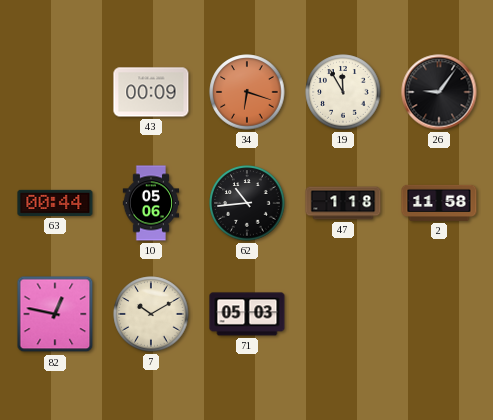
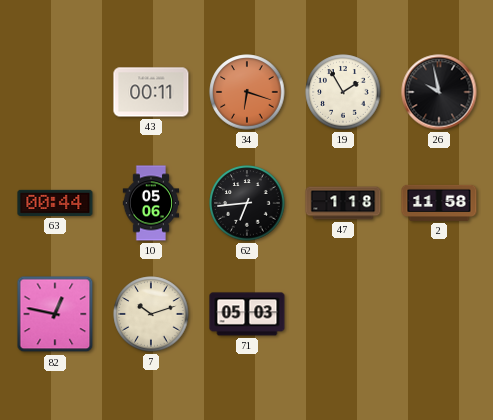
43: 00:09 -> 00:11 (151, 92)
19: 11:55 -> 1:55 (343, 92)
26: 9:06 -> 9:58 (439, 92)
62: 10:44 -> 6:44 (247, 203)
7: 10:10 -> 10:12 (151, 314)
